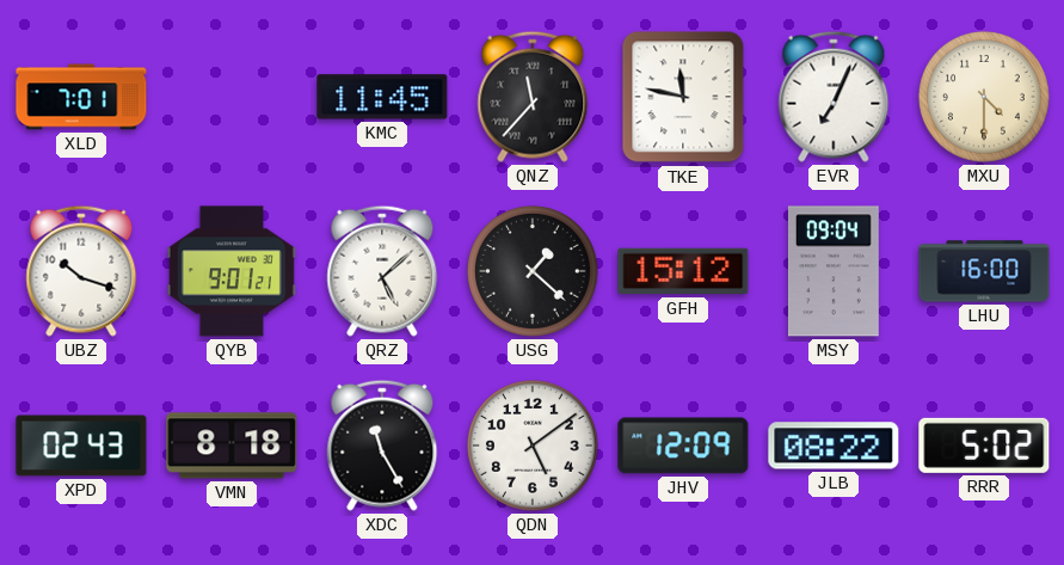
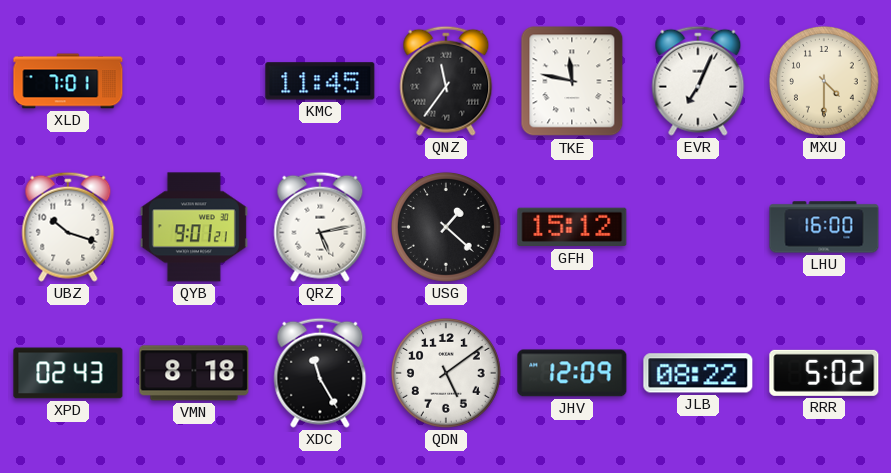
QNZ: 11:37 -> 11:36 (446, 81)
QRZ: 5:08 -> 5:13 (320, 227)
MSY: 09:04 -> none (834, 271)
